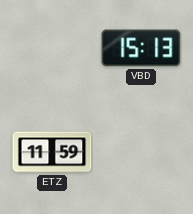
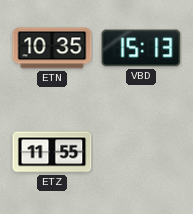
ETN: none -> 10:35 (52, 48)
ETZ: 11:59 -> 11:55 (52, 152)
